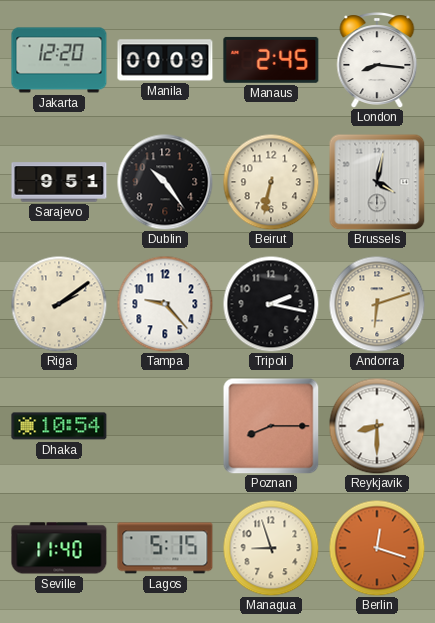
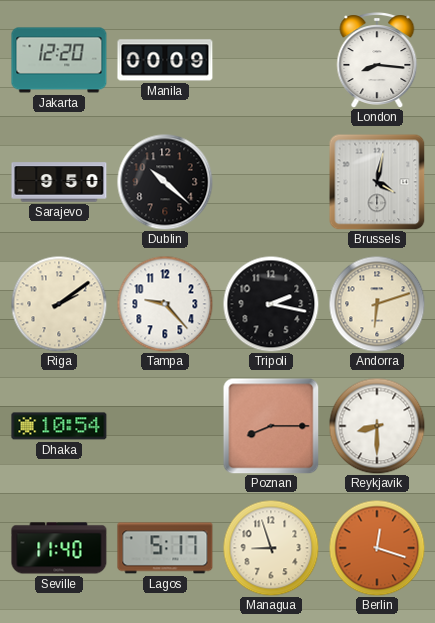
Manaus: 2:45 -> none (271, 60)
Sarajevo: 9:51 -> 9:50 (59, 182)
Dublin: 10:24 -> 10:22 (165, 182)
Beirut: 6:32 -> none (271, 182)
Lagos: 5:15 -> 5:17 (165, 548)
